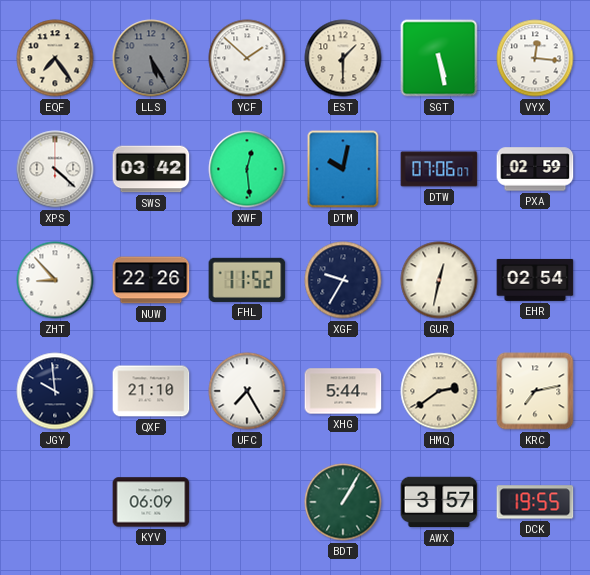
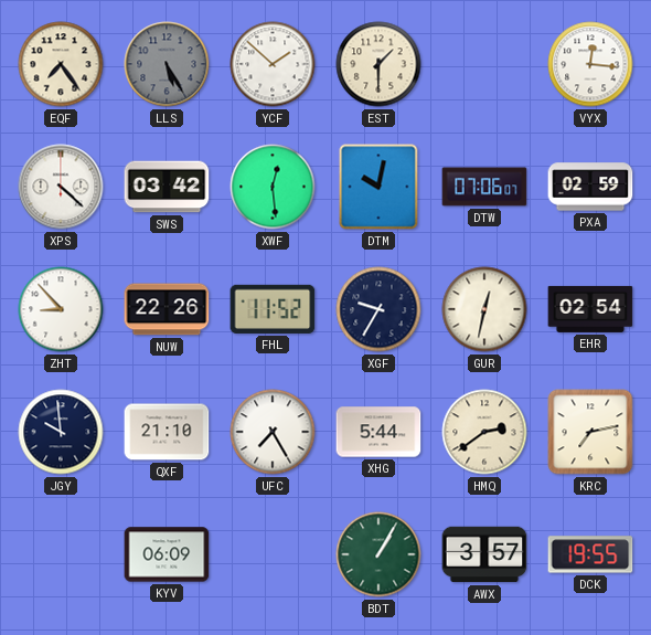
SGT: 5:28 -> none (439, 58)
